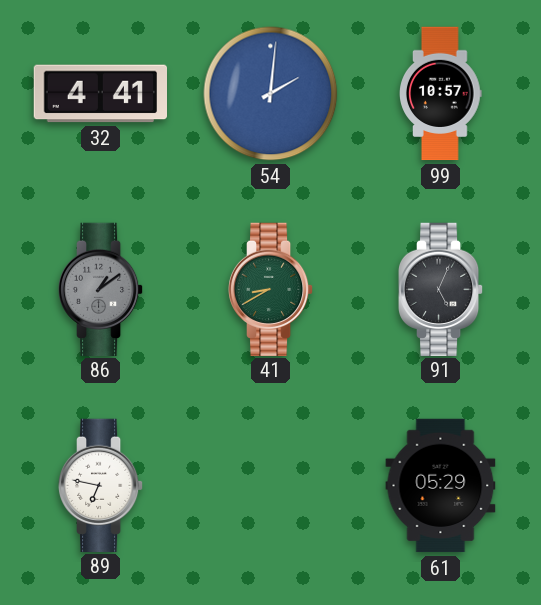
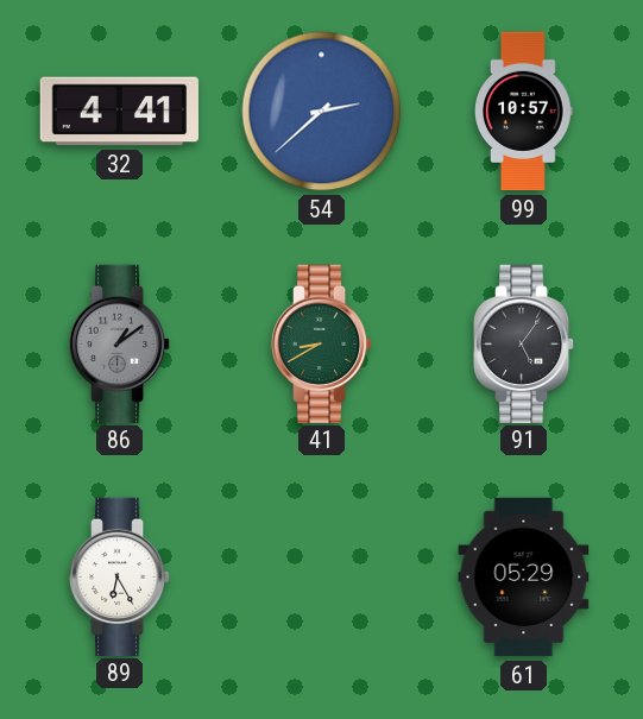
54: 2:01 -> 2:38 (322, 112)
91: 5:04 -> 5:06 (524, 343)
89: 6:47 -> 6:25 (120, 576)
